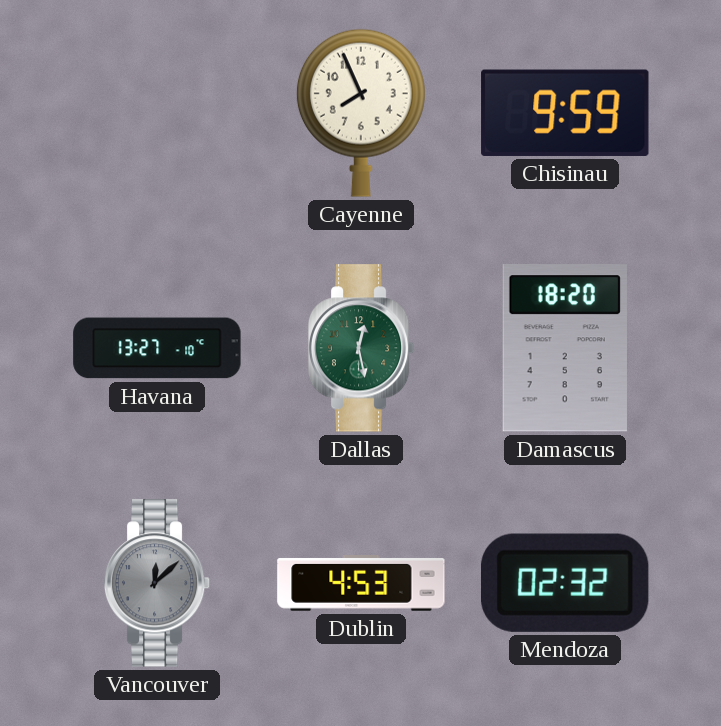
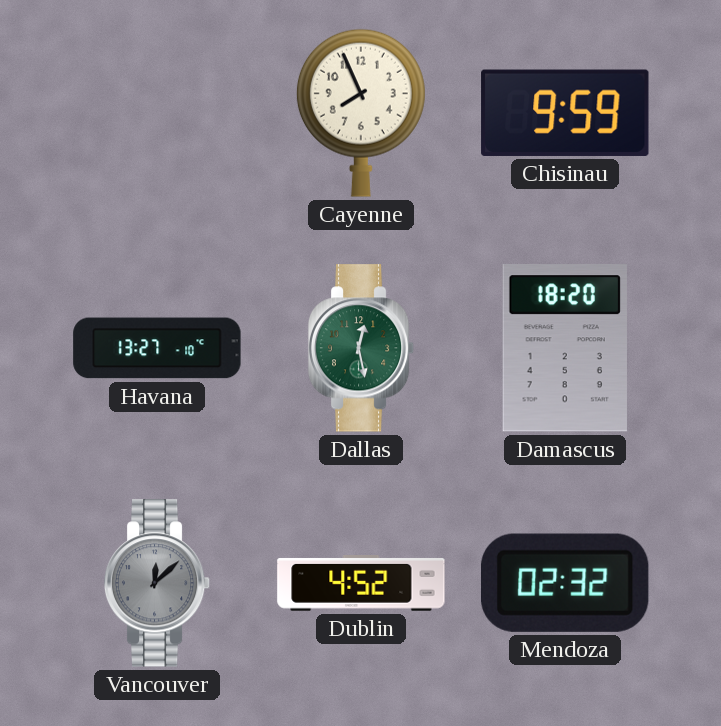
Dublin: 4:53 -> 4:52 (361, 583)
